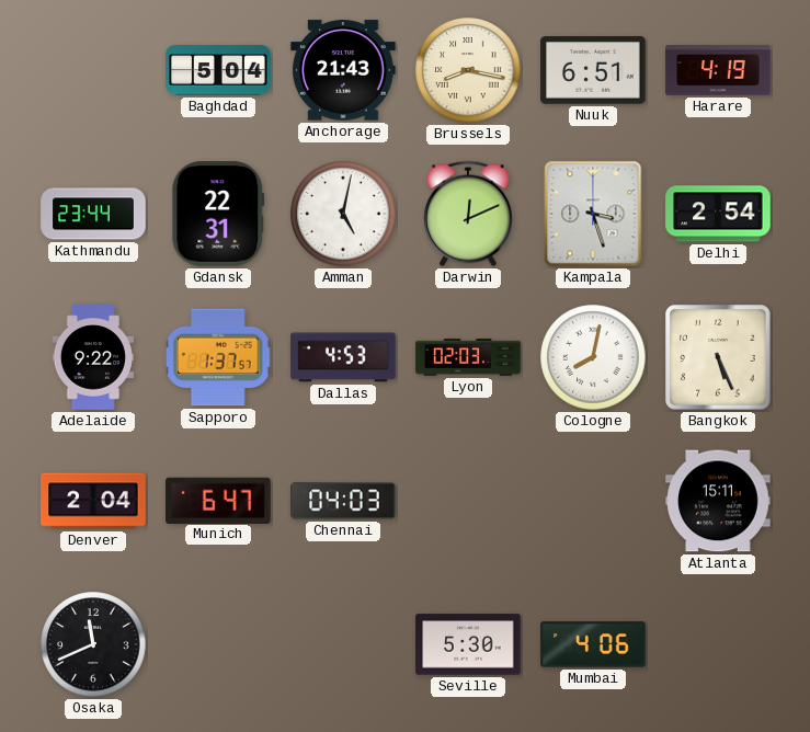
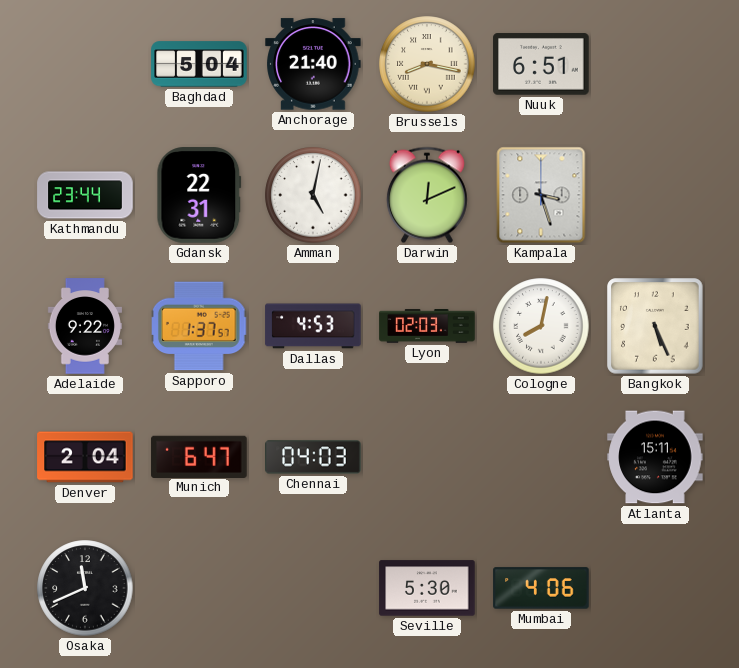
Anchorage: 21:43 -> 21:40 (313, 64)
Harare: 4:19 -> none (718, 70)
Delhi: 2:54 -> none (718, 214)
